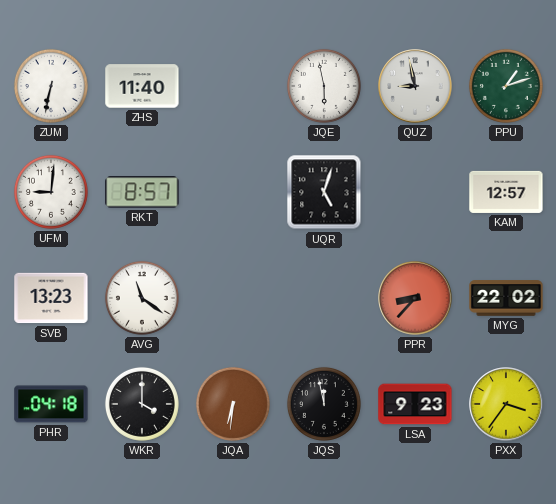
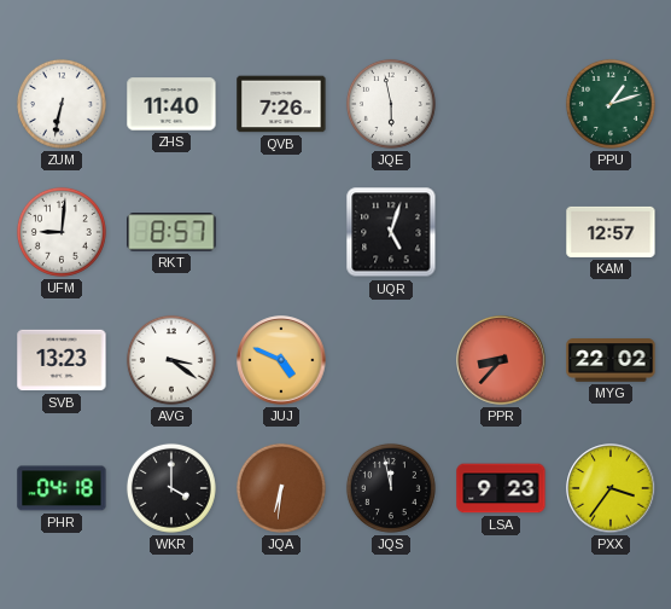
QVB: none -> 7:26 (281, 104)
QUZ: 8:58 -> none (415, 86)
AVG: 11:21 -> 3:21 (171, 360)
JUJ: none -> 4:49 (281, 360)
